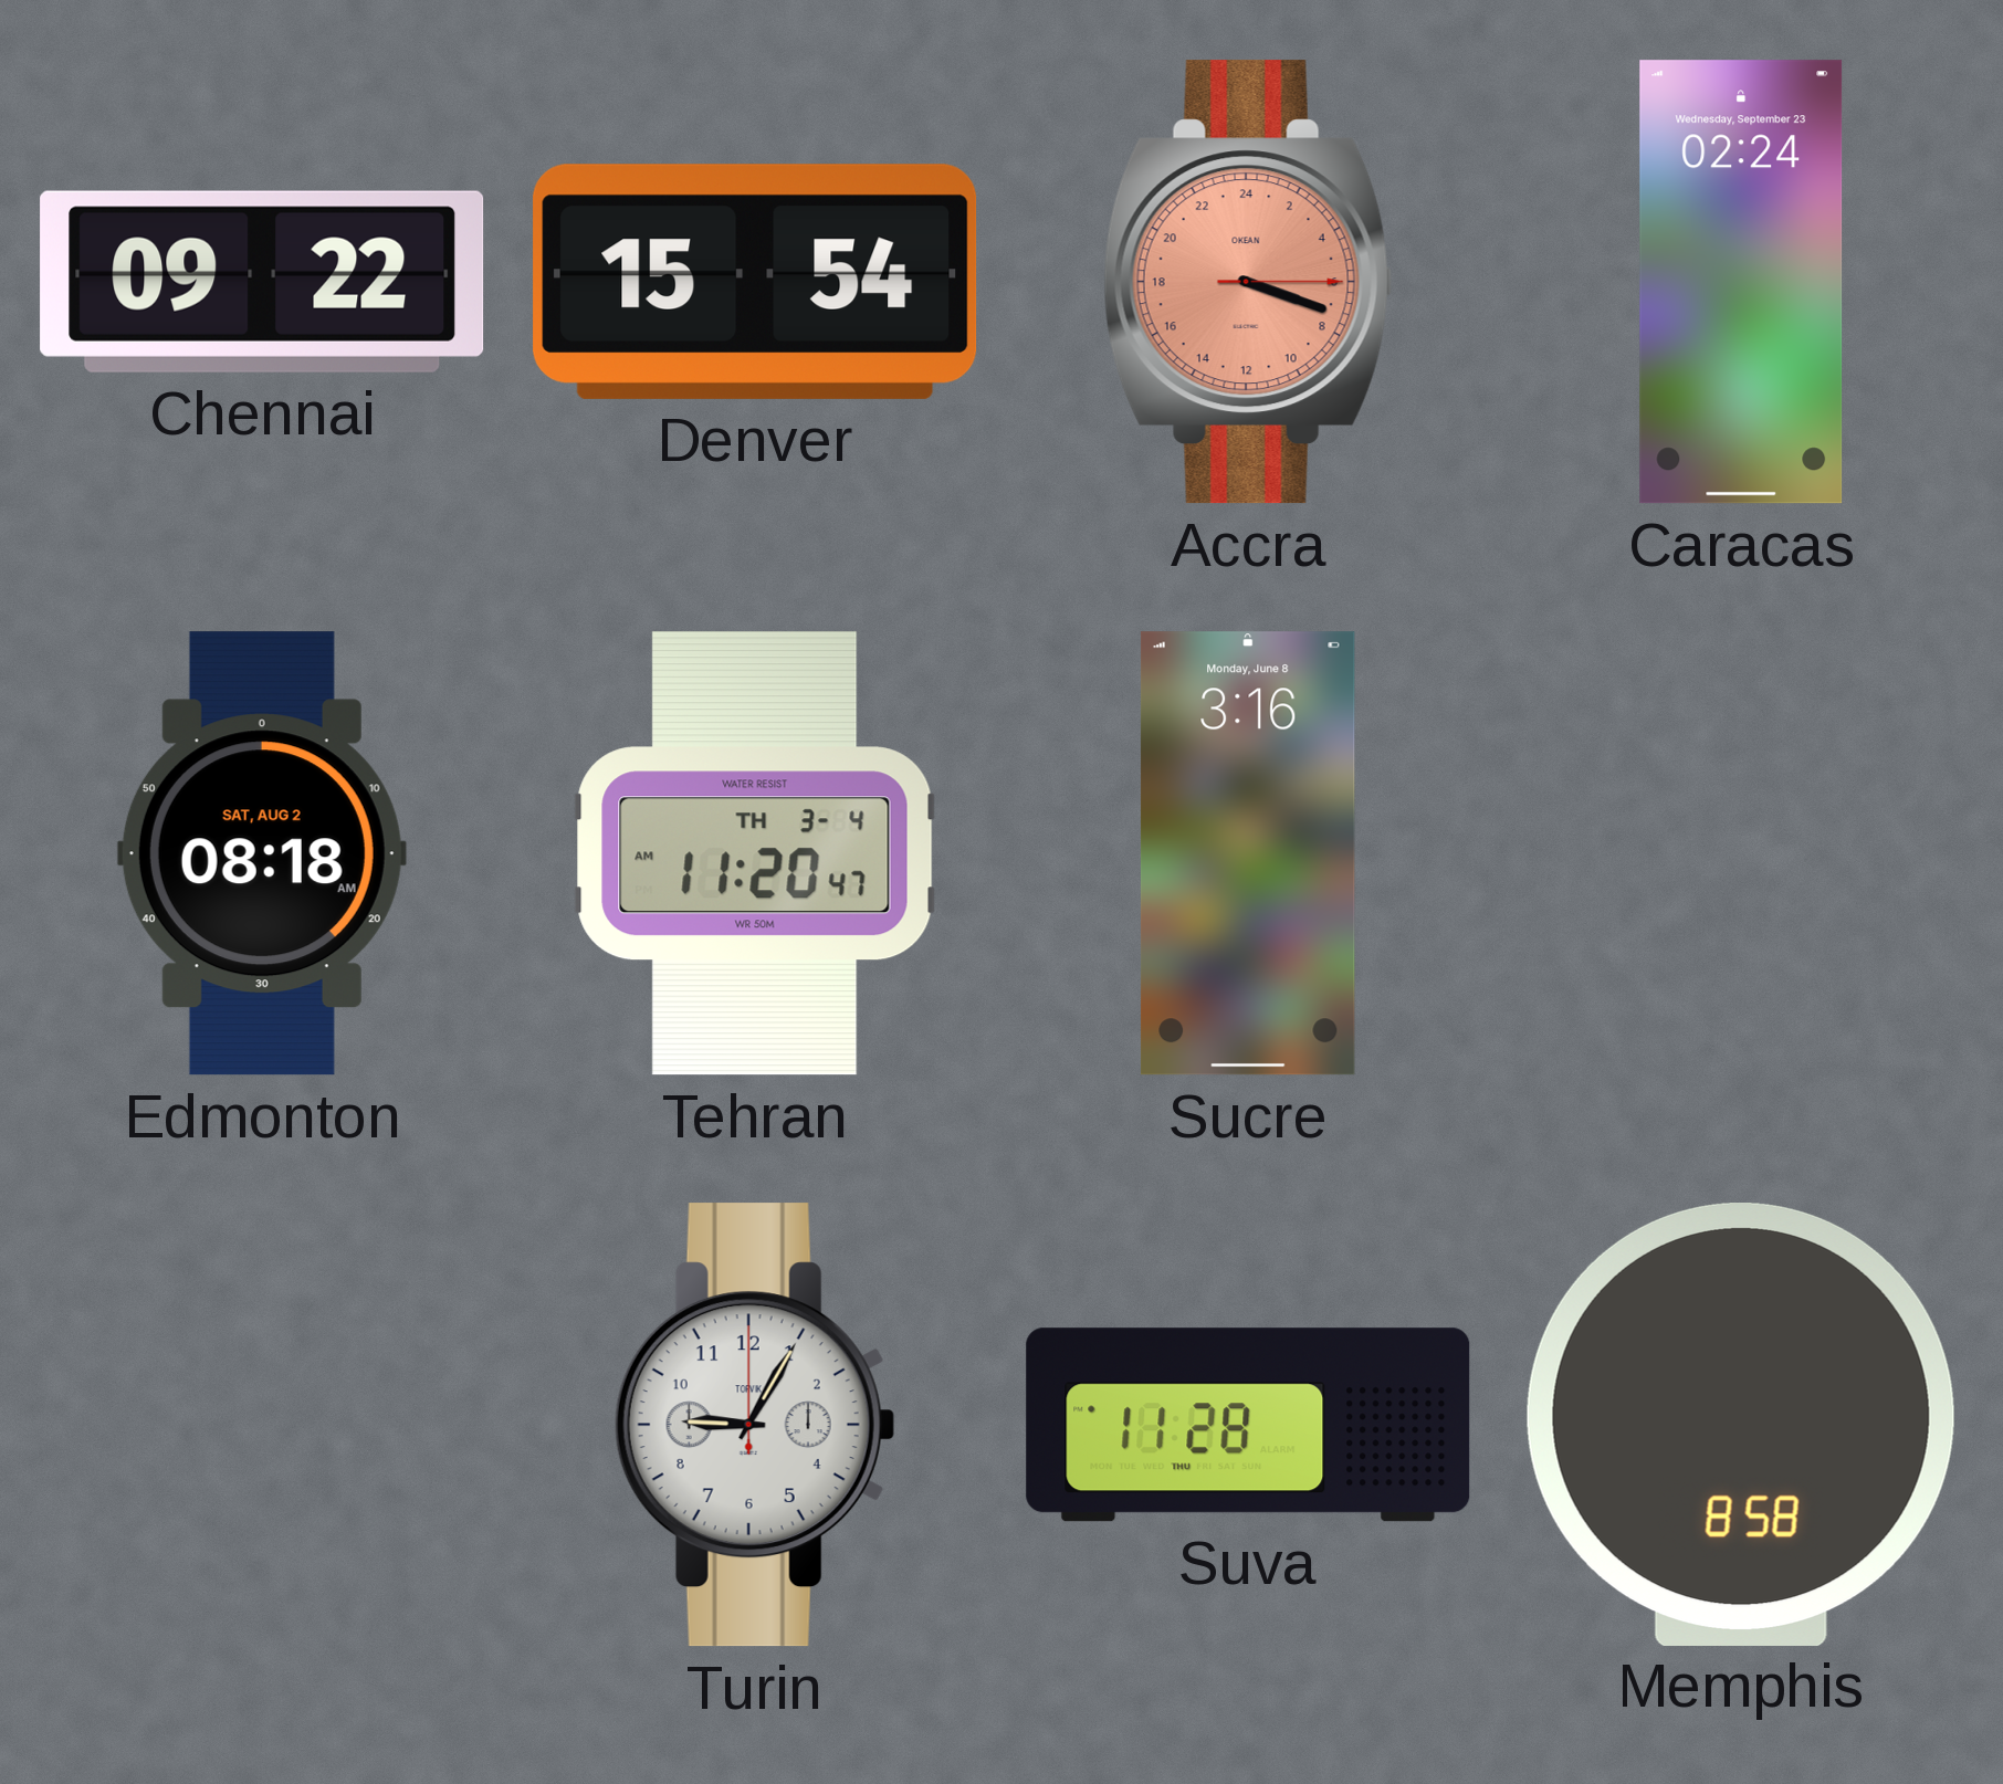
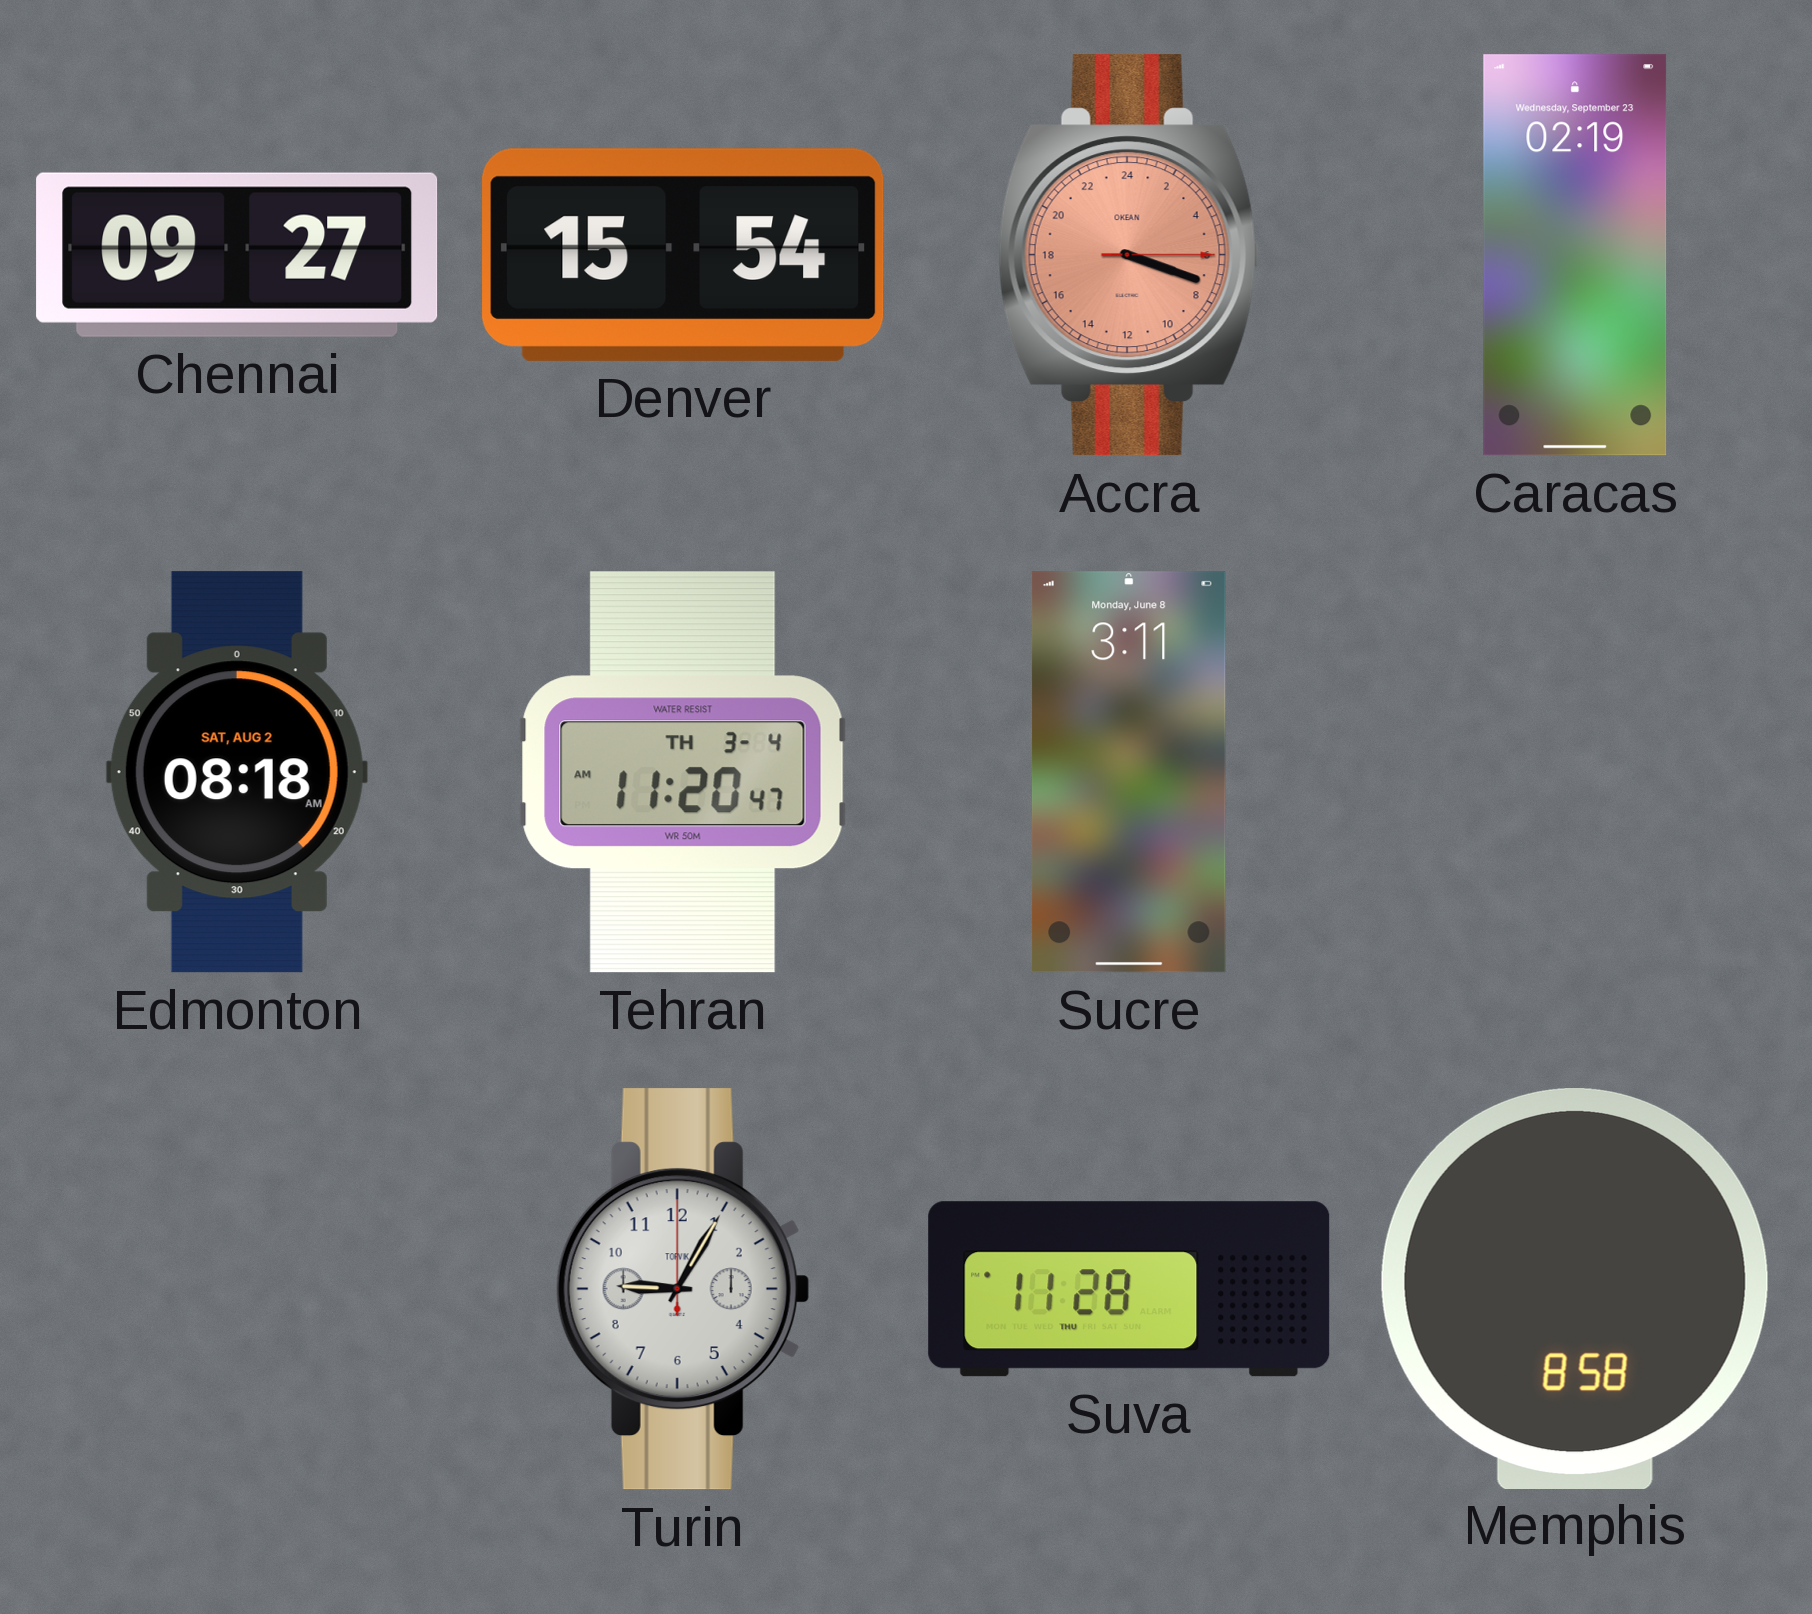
Chennai: 09:22 -> 09:27 (237, 255)
Caracas: 02:24 -> 02:19 (1575, 255)
Sucre: 3:16 -> 3:11 (1129, 772)
